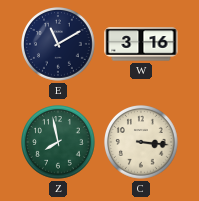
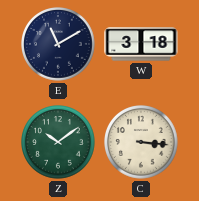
W: 3:16 -> 3:18 (141, 44)
Z: 7:58 -> 10:09 (59, 143)
